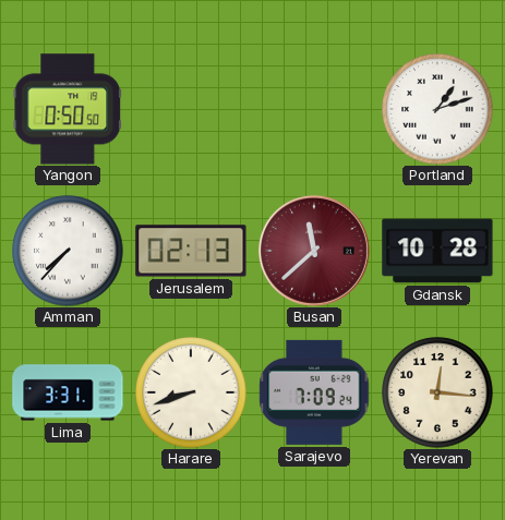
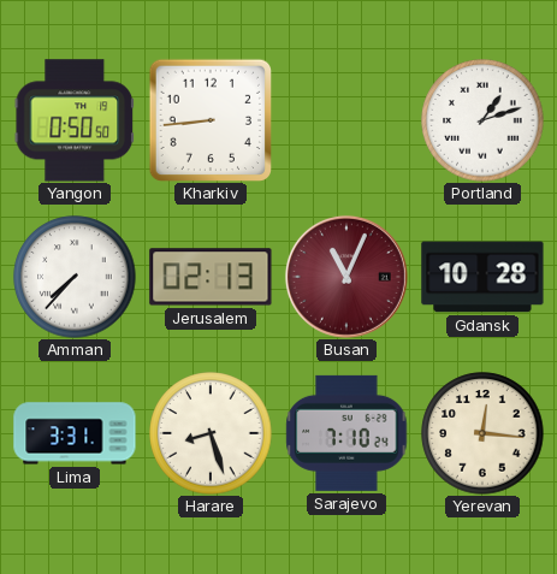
Kharkiv: none -> 8:44 (209, 119)
Busan: 11:38 -> 11:04 (346, 277)
Harare: 8:42 -> 8:27 (211, 433)
Sarajevo: 7:09 -> 7:10 (346, 433)
